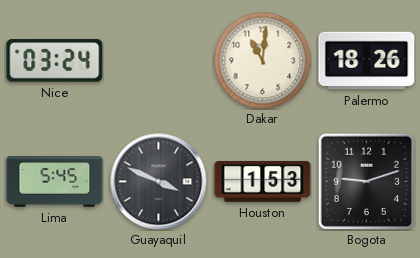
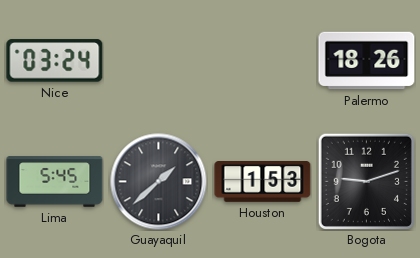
Dakar: 11:01 -> none (262, 60)
Guayaquil: 3:49 -> 1:38 (159, 182)
